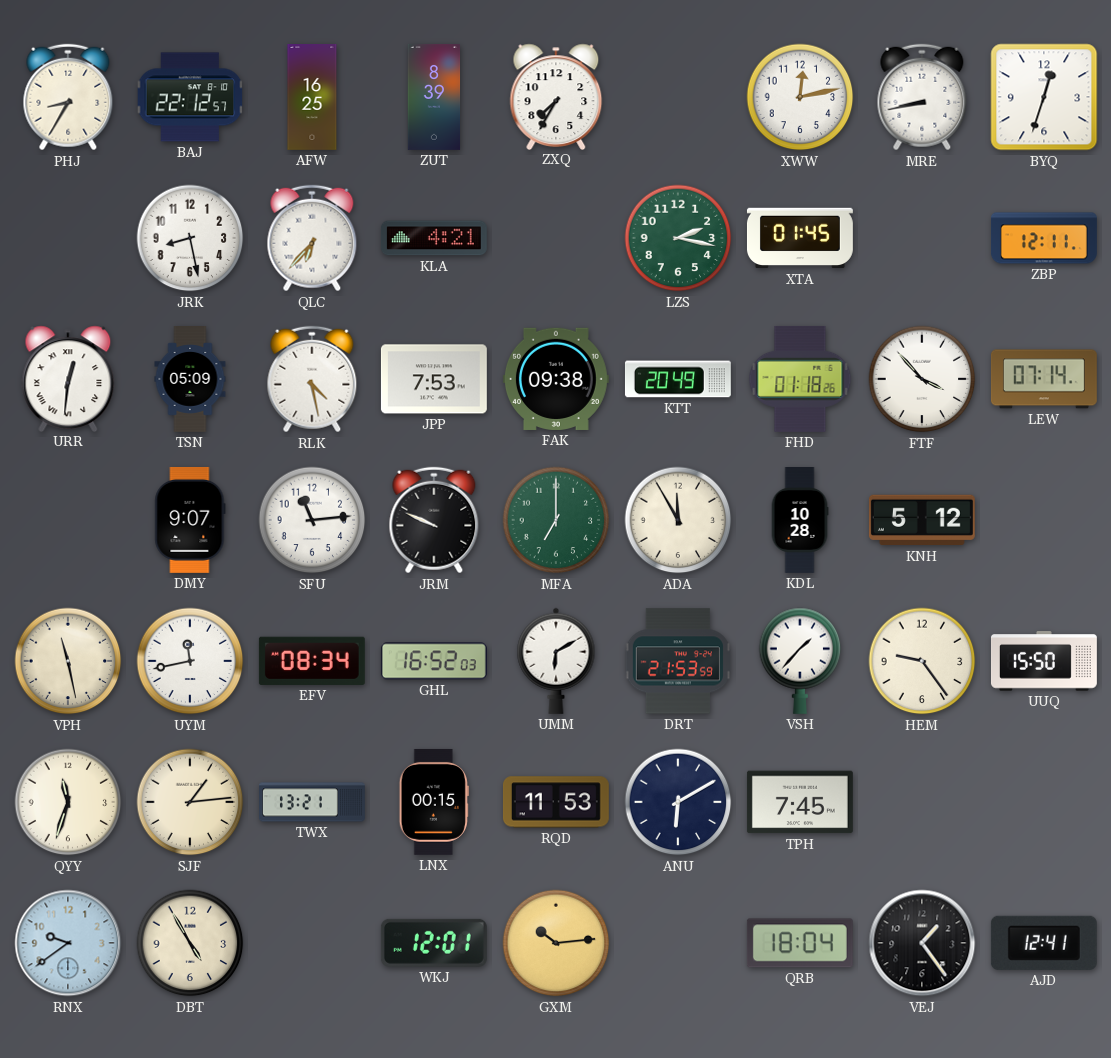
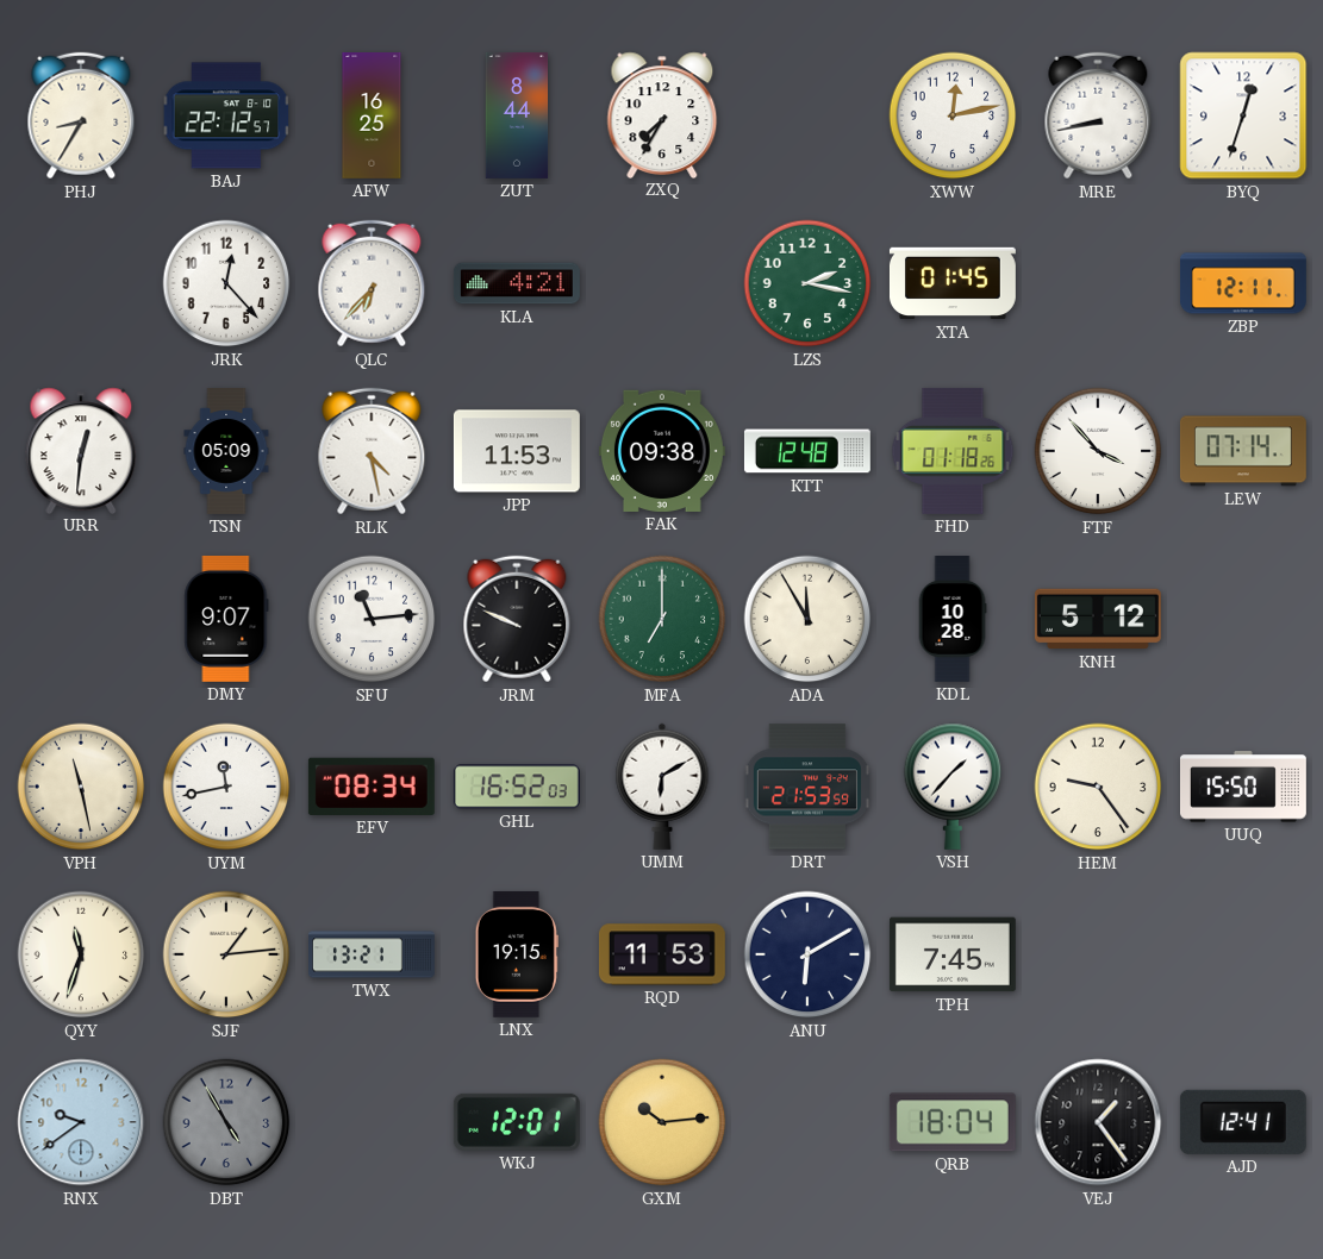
ZUT: 8:39 -> 8:44 (517, 115)
JRK: 8:28 -> 12:23 (226, 283)
JPP: 7:53 -> 11:53 (517, 451)
KTT: 20:49 -> 12:48 (807, 451)
LNX: 00:15 -> 19:15 (517, 954)
DBT dial: cream -> grey (226, 1122)
